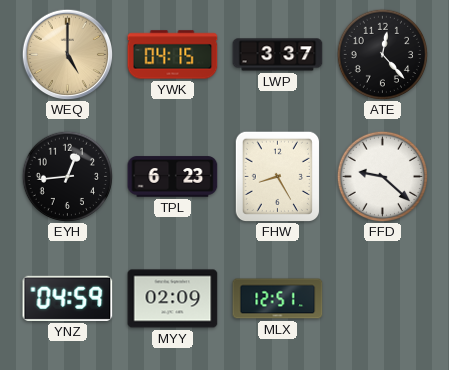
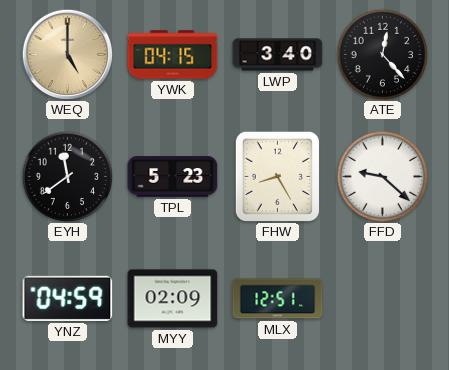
LWP: 3:37 -> 3:40 (278, 55)
EYH: 12:44 -> 11:39 (67, 176)
TPL: 6:23 -> 5:23 (173, 177)
